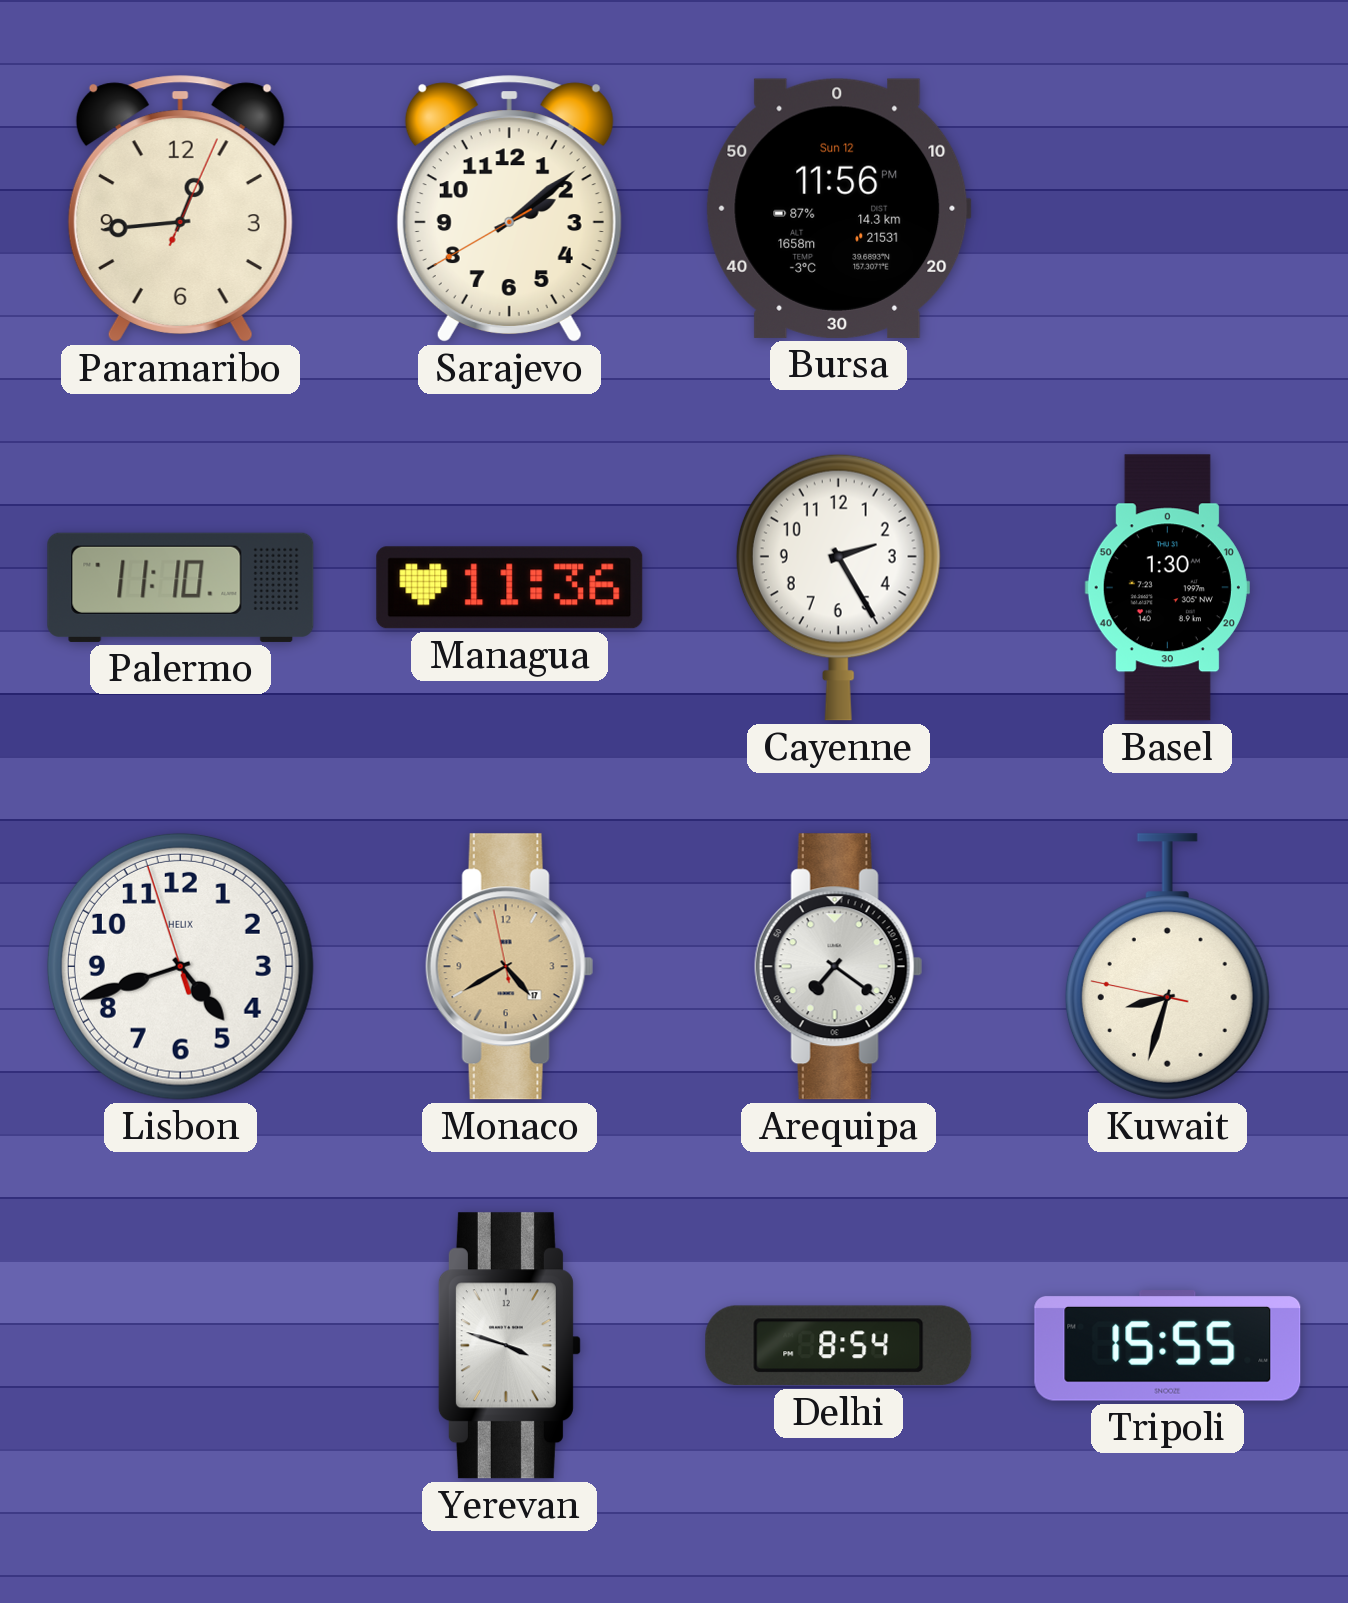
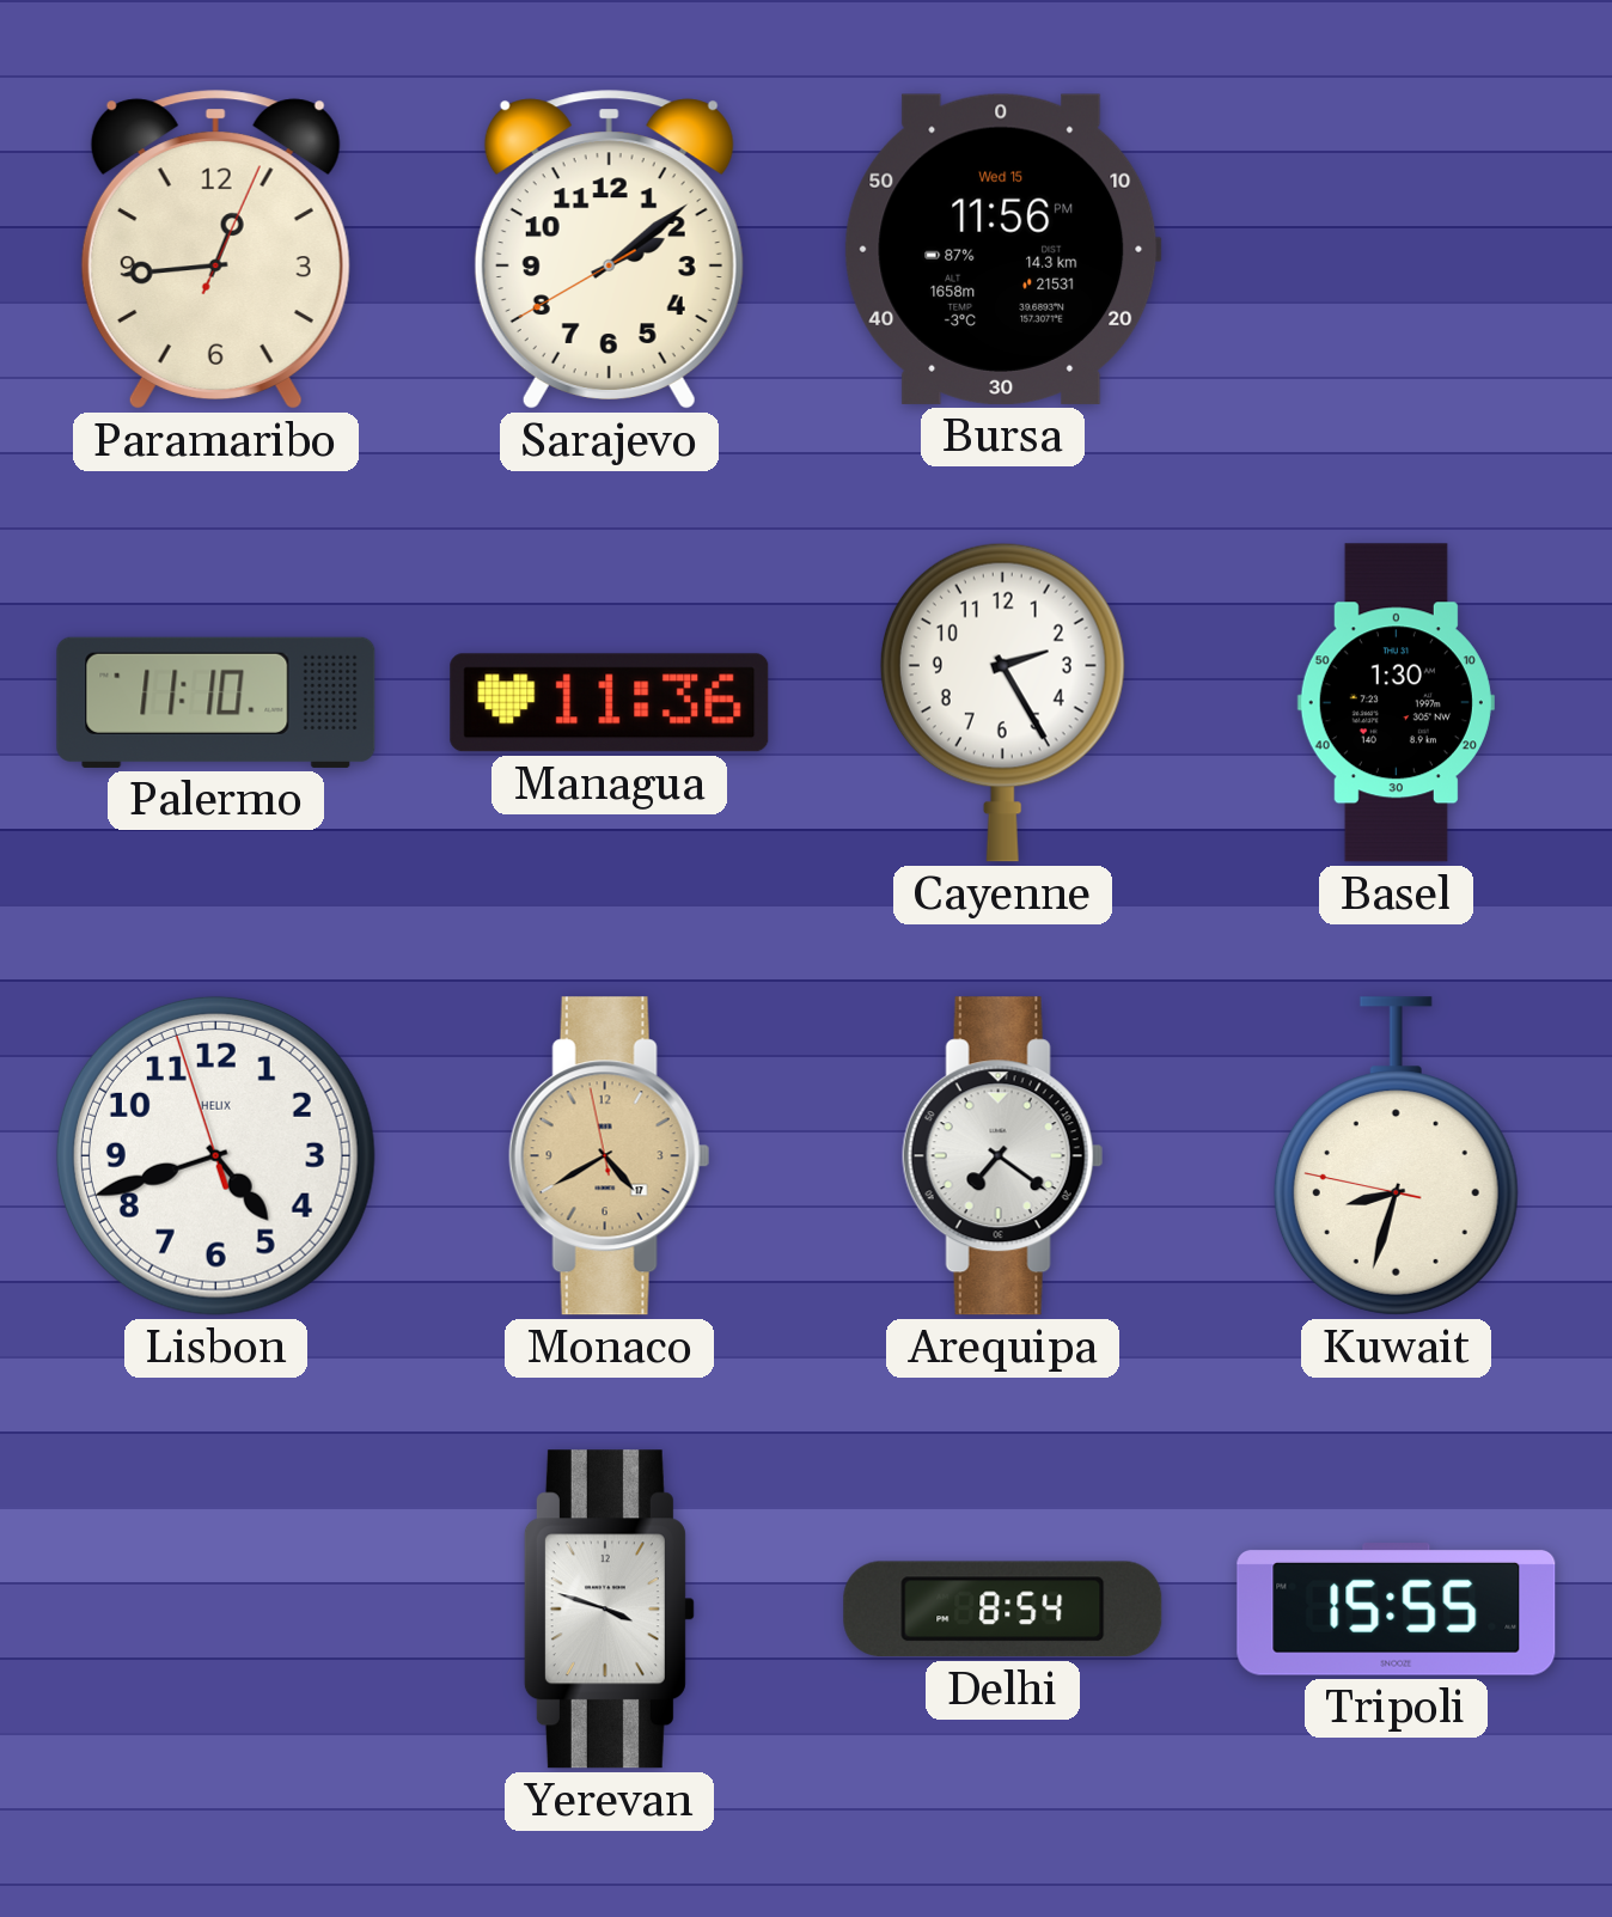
Bursa date: Sun 12 -> Wed 15 (1002, 249)
